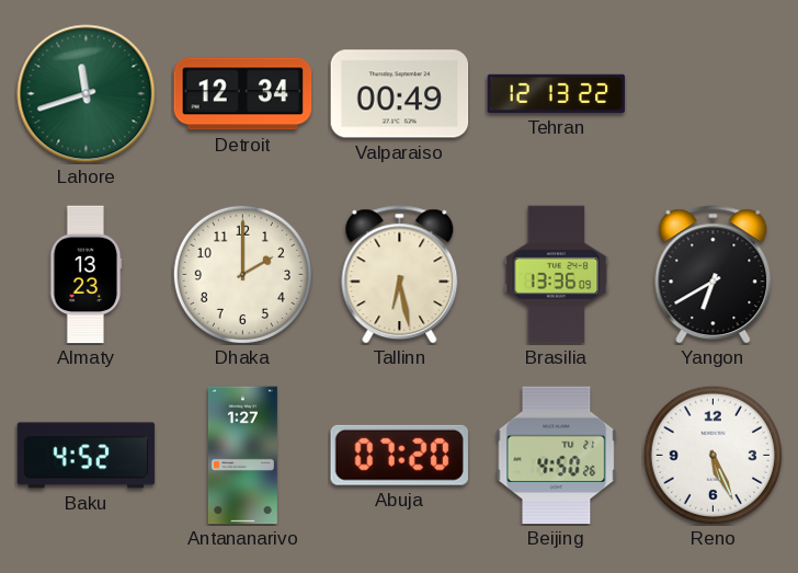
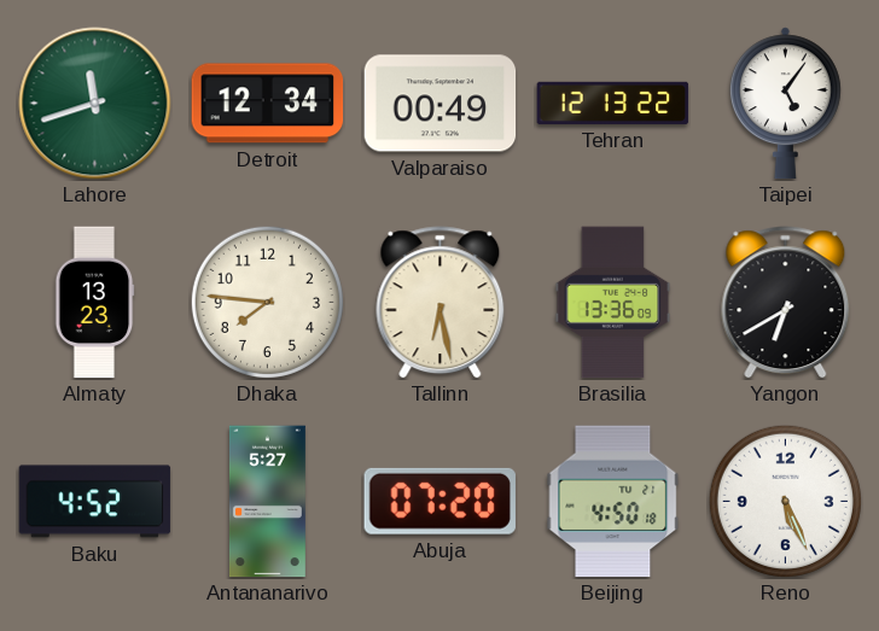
Taipei: none -> 5:06 (785, 104)
Dhaka: 2:00 -> 7:46 (267, 302)
Antananarivo: 1:27 -> 5:27 (267, 502)
Beijing: 4:50:26 -> 4:50:18 (613, 502)
